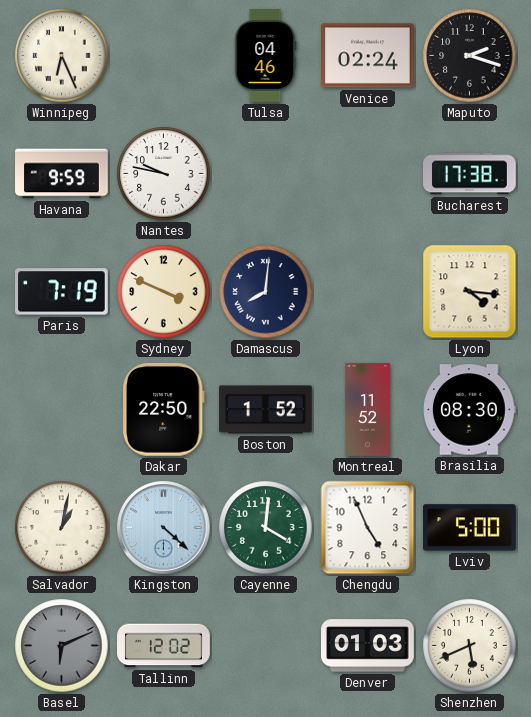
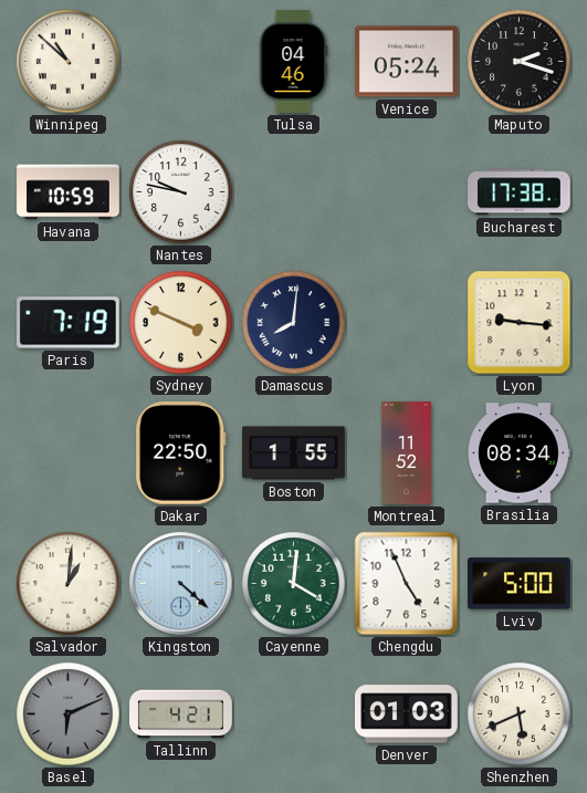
Winnipeg: 6:26 -> 10:52 (69, 62)
Venice: 02:24 -> 05:24 (407, 62)
Havana: 9:59 -> 10:59 (69, 192)
Lyon: 4:16 -> 9:16 (520, 323)
Boston: 1:52 -> 1:55 (294, 453)
Brasilia: 08:30 -> 08:34 (520, 453)
Salvador: 1:02 -> 1:01 (69, 584)
Tallinn: 12:02 -> 4:21 (181, 714)
